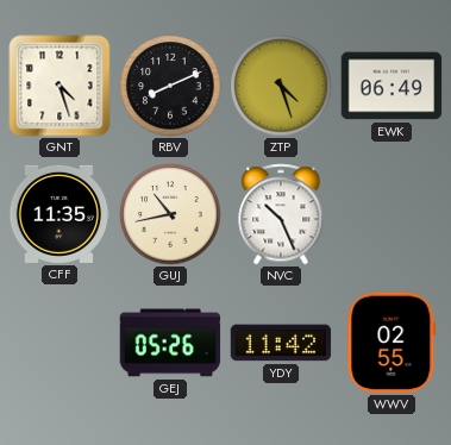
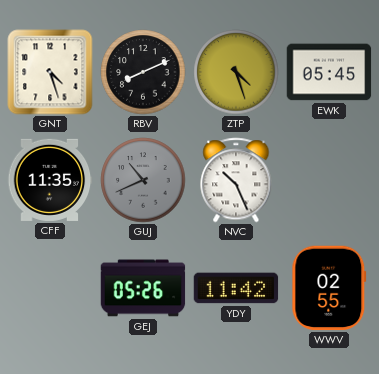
EWK: 06:49 -> 05:45 (329, 72)
GUJ: 10:43 -> 10:41 (143, 180)
GUJ dial: cream -> grey (143, 180)
